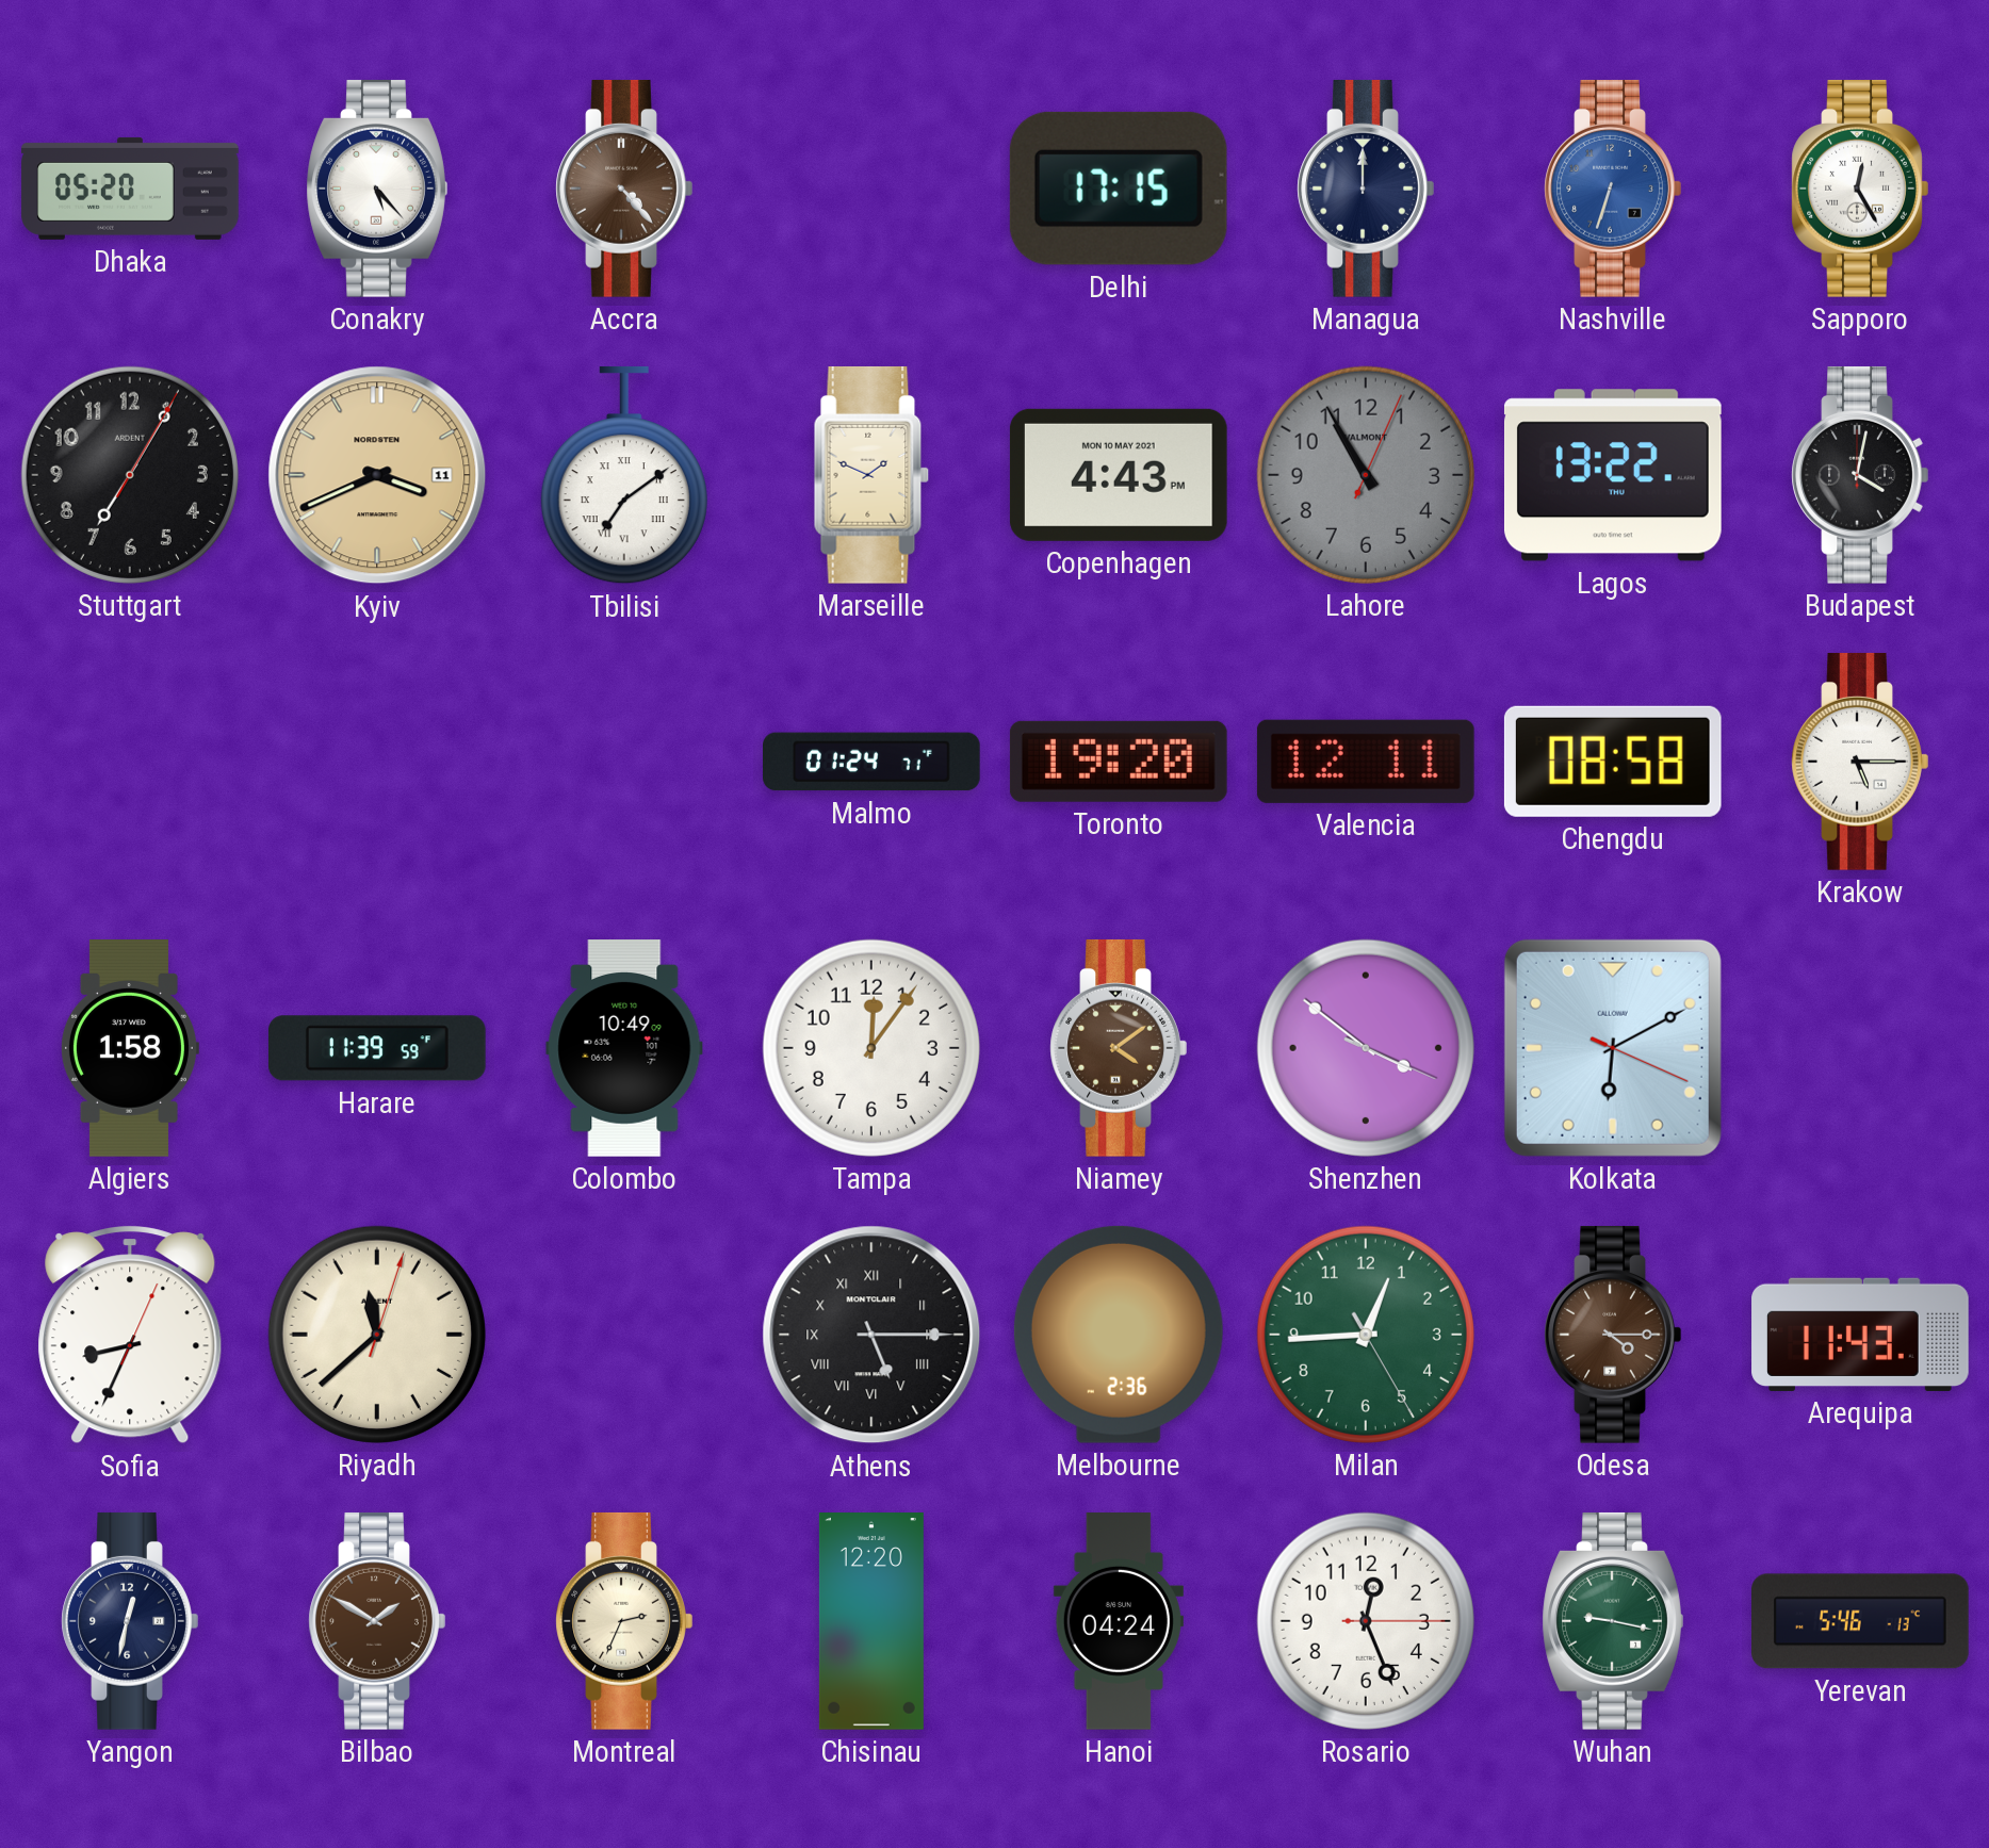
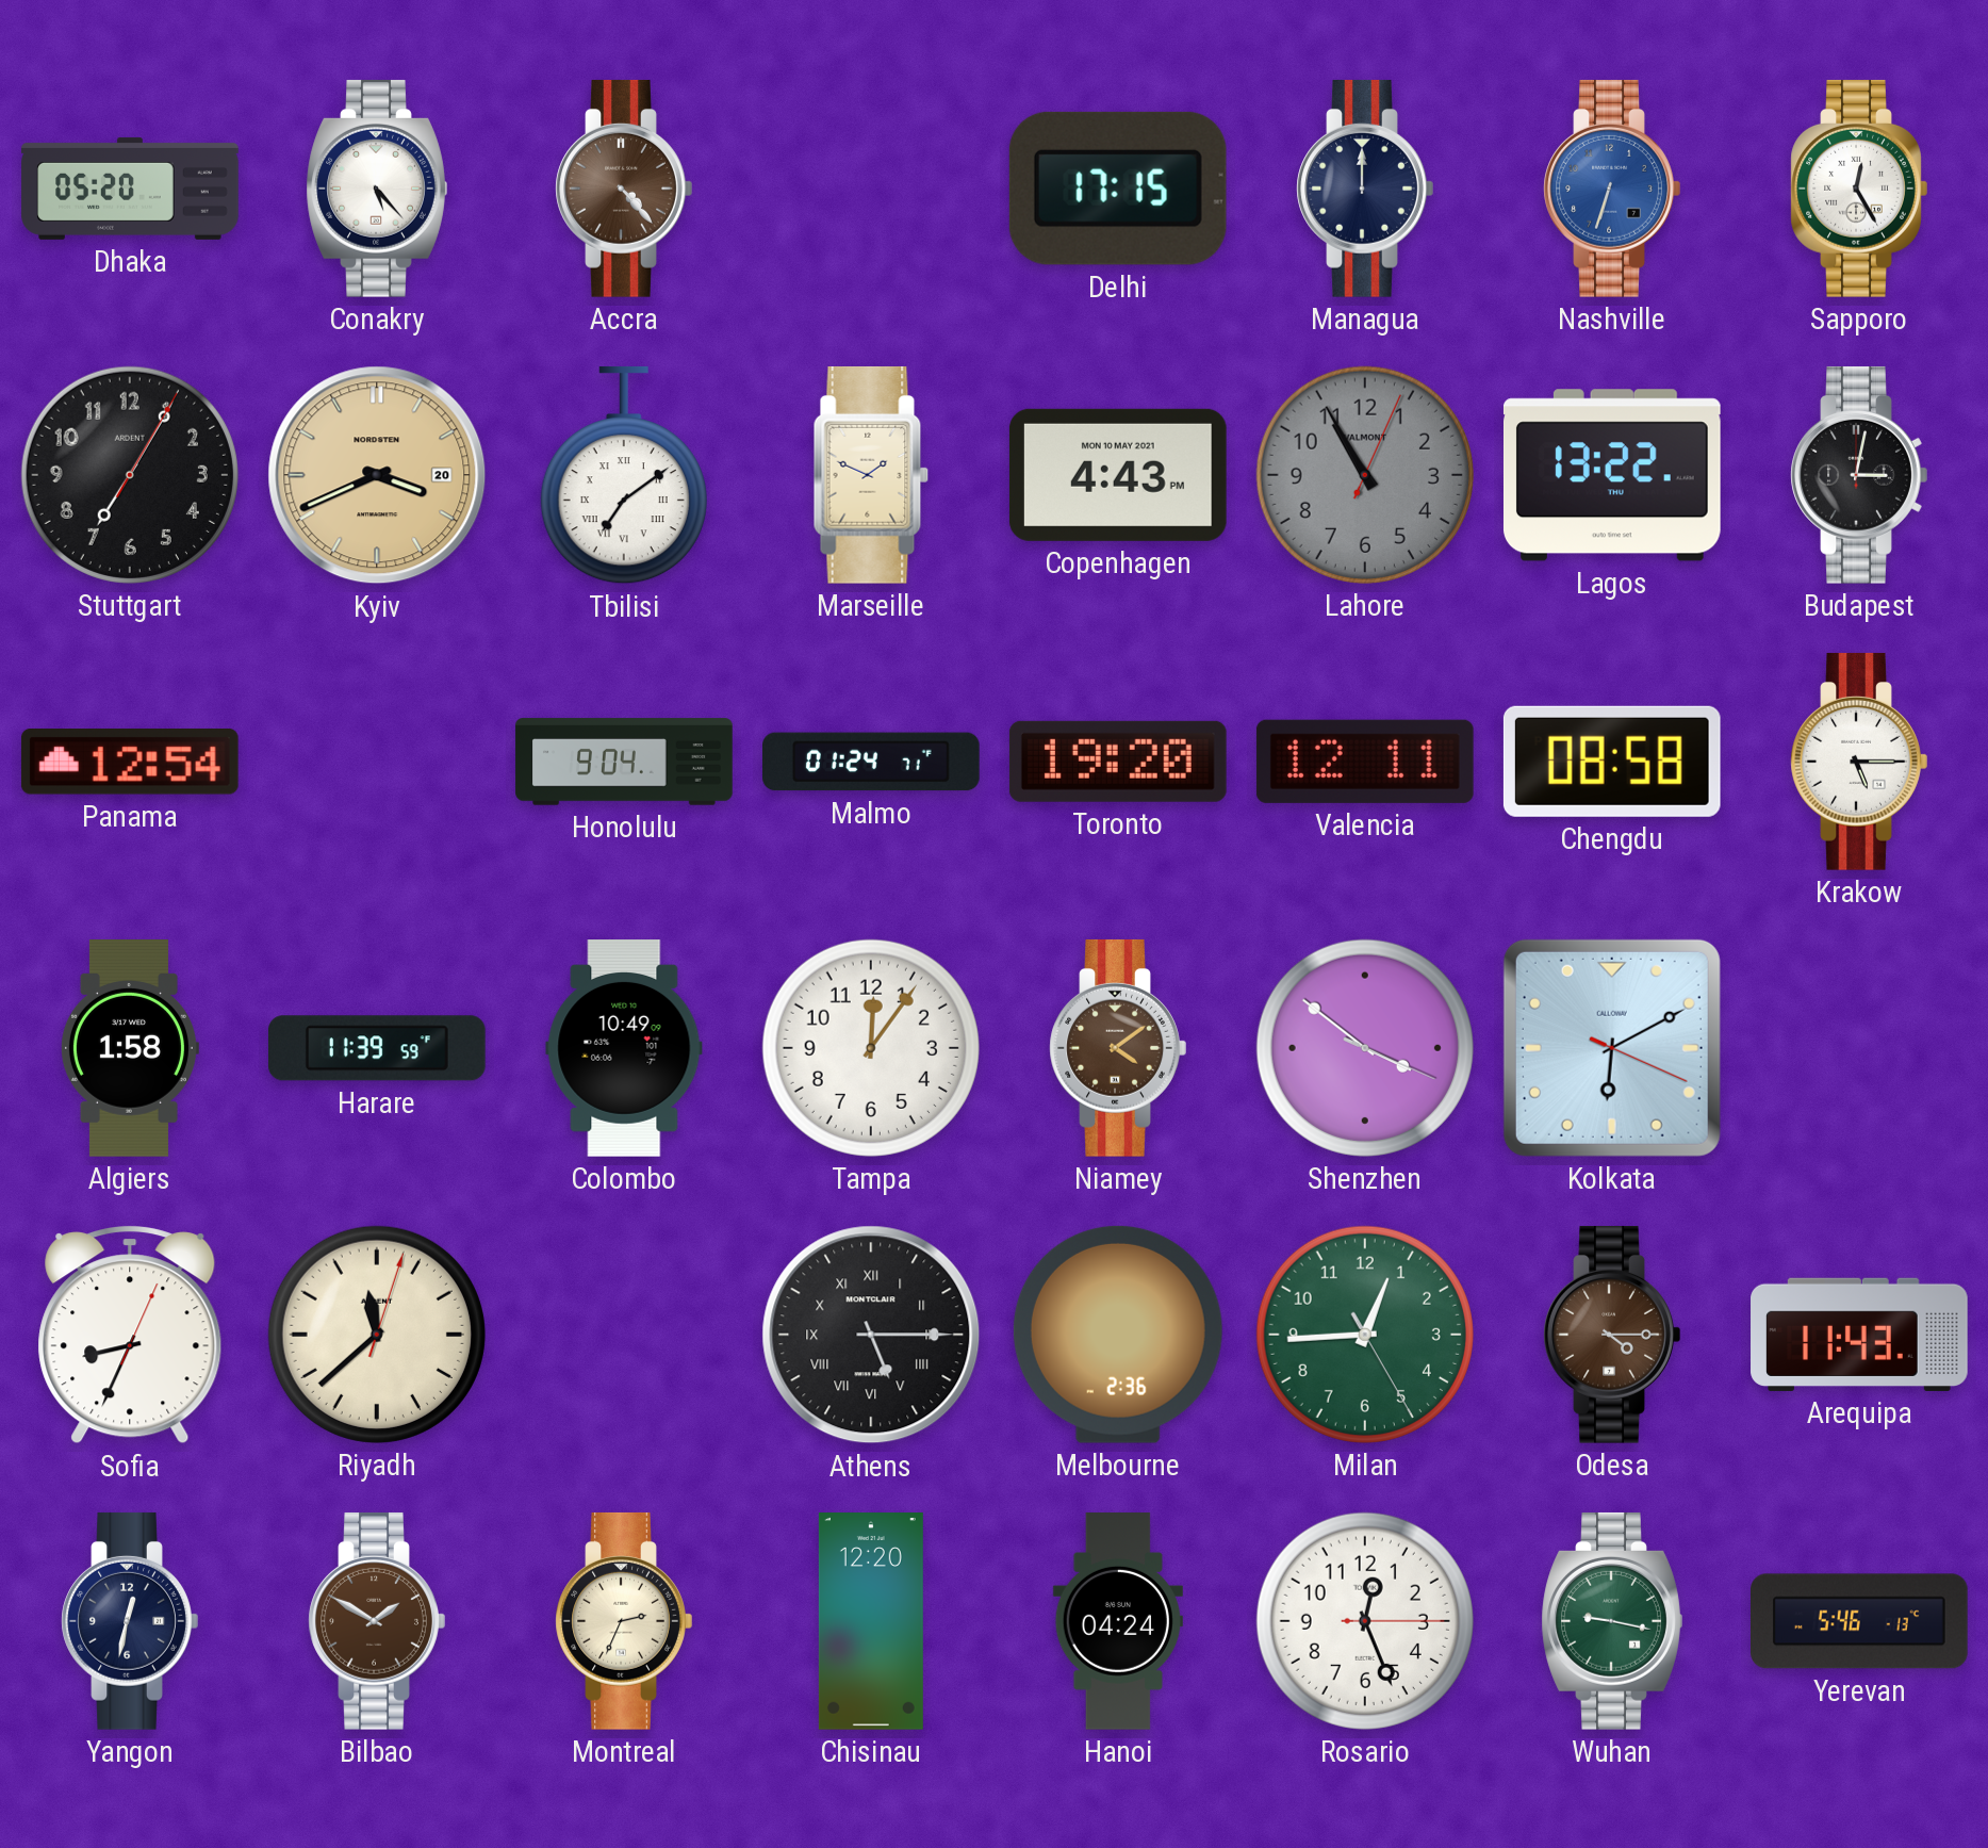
Kyiv date: 11 -> 20 (377, 475)
Budapest: 4:02 -> 3:02 (1859, 475)
Panama: none -> 12:54 (130, 763)
Honolulu: none -> 9:04 (624, 762)
